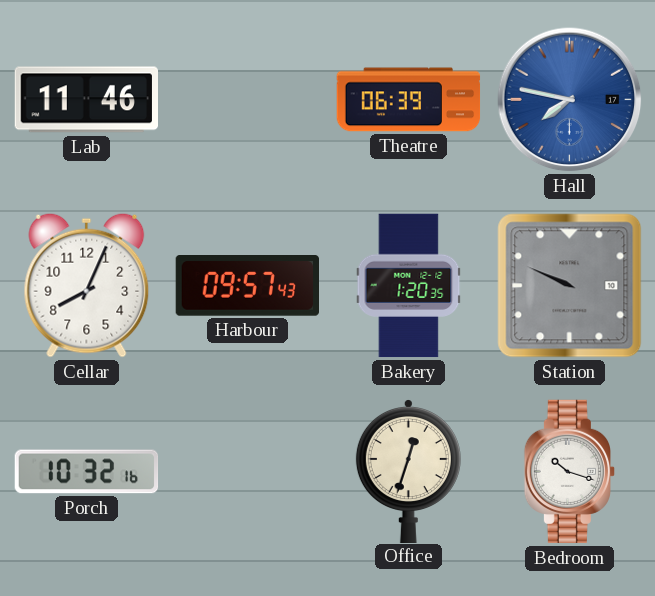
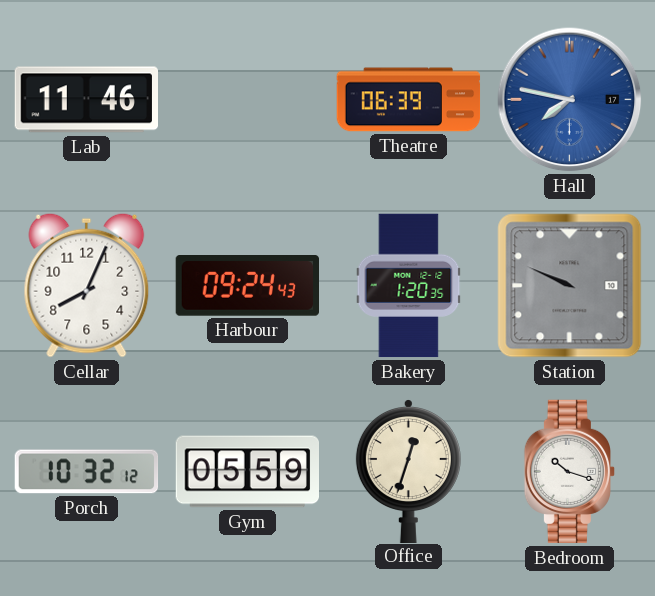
Harbour: 09:57 -> 09:24 (247, 286)
Porch: 10:32:16 -> 10:32:12 (87, 472)
Gym: none -> 05:59 (247, 472)
